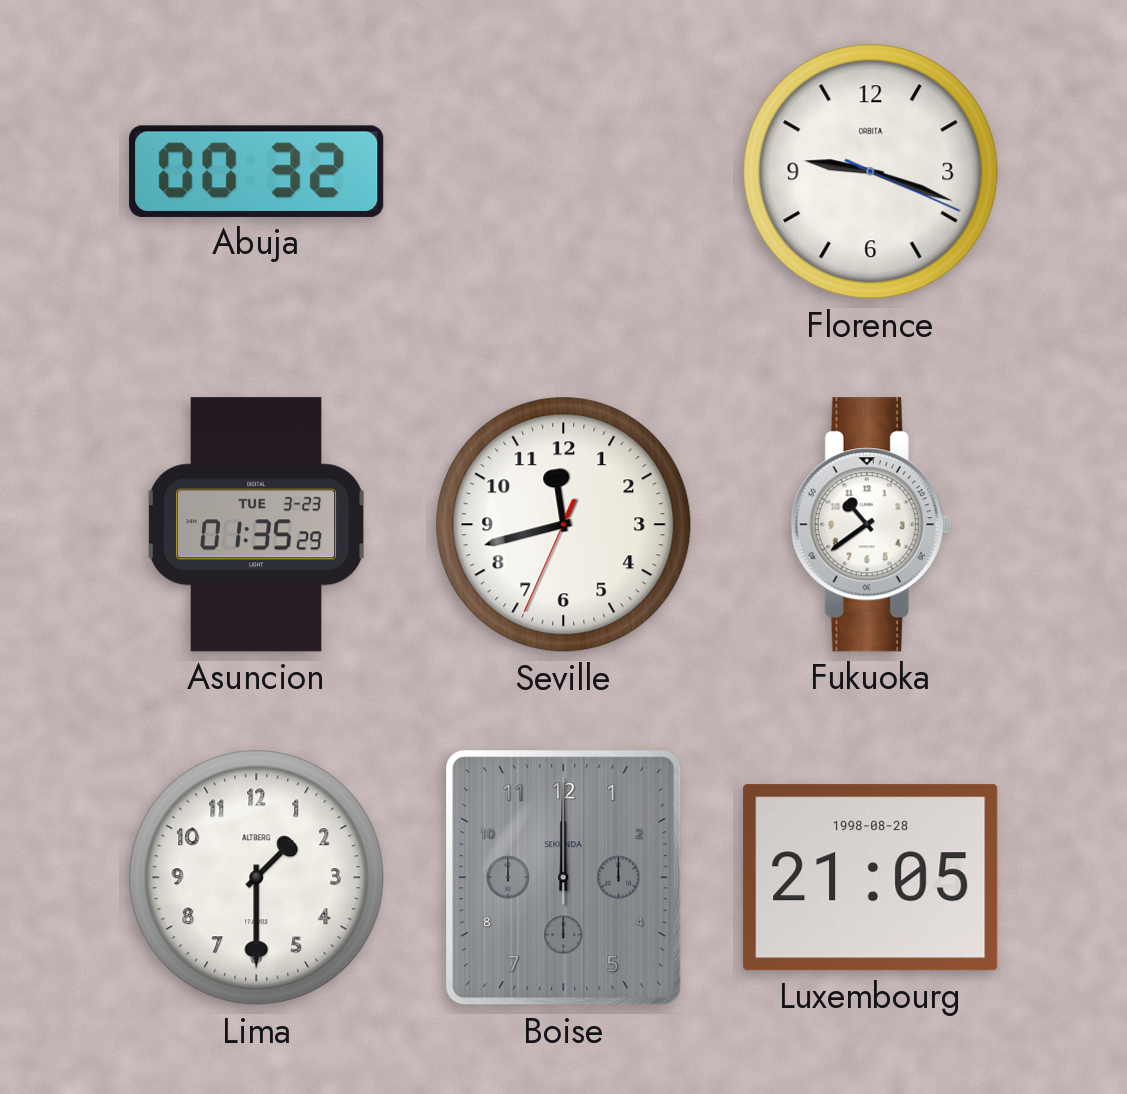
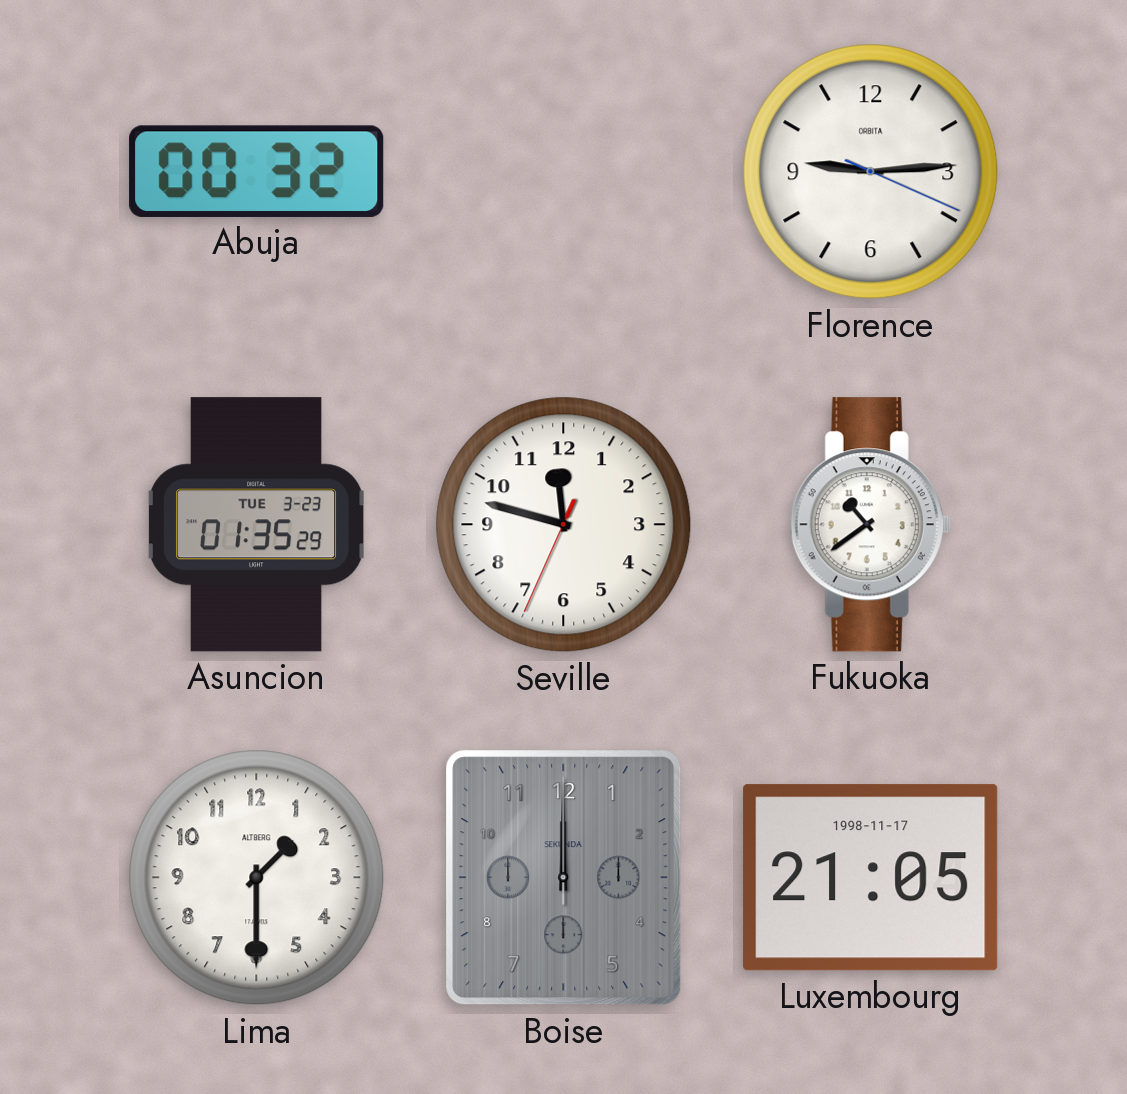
Florence: 9:18 -> 9:14 (871, 172)
Seville: 11:42 -> 11:47 (564, 525)
Luxembourg date: 1998-08-28 -> 1998-11-17 (871, 878)
